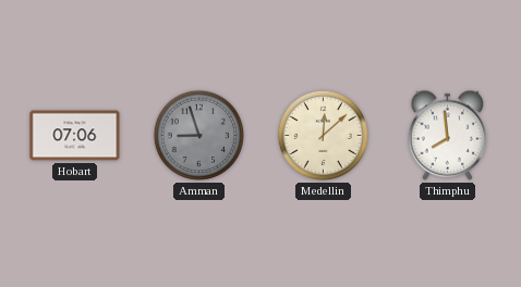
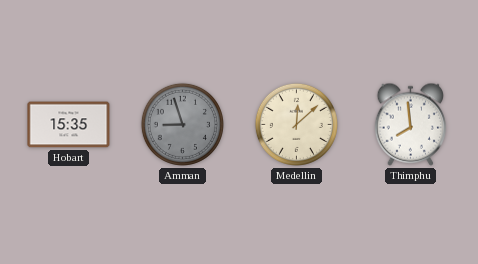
Hobart: 07:06 -> 15:35 (69, 125)
